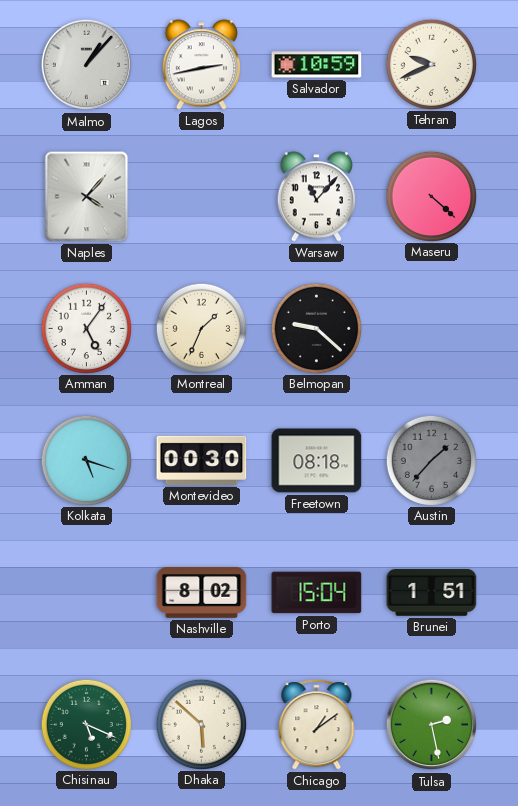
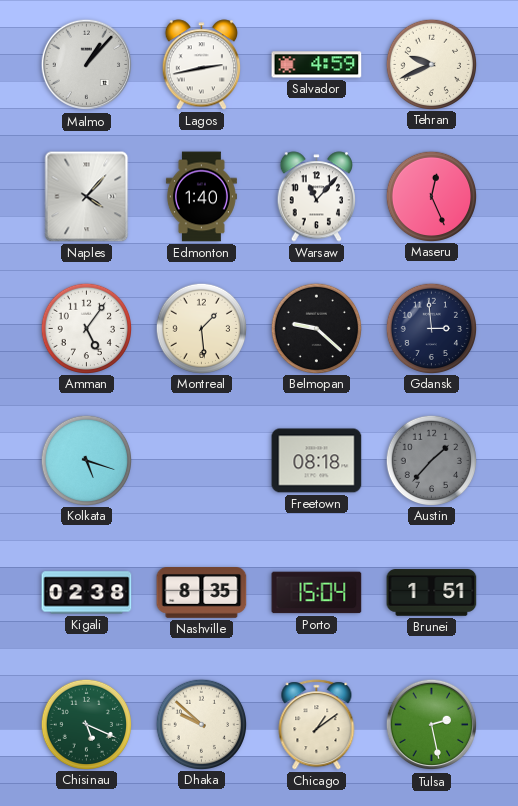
Salvador: 10:59 -> 4:59 (317, 65)
Edmonton: none -> 1:40 (201, 197)
Maseru: 4:22 -> 12:26 (432, 196)
Montreal: 1:34 -> 1:29 (202, 328)
Gdansk: none -> 2:59 (432, 328)
Montevideo: 00:30 -> none (202, 460)
Kigali: none -> 02:38 (87, 593)
Nashville: 8:02 -> 8:35 (202, 593)
Dhaka: 5:52 -> 9:52 (202, 724)
